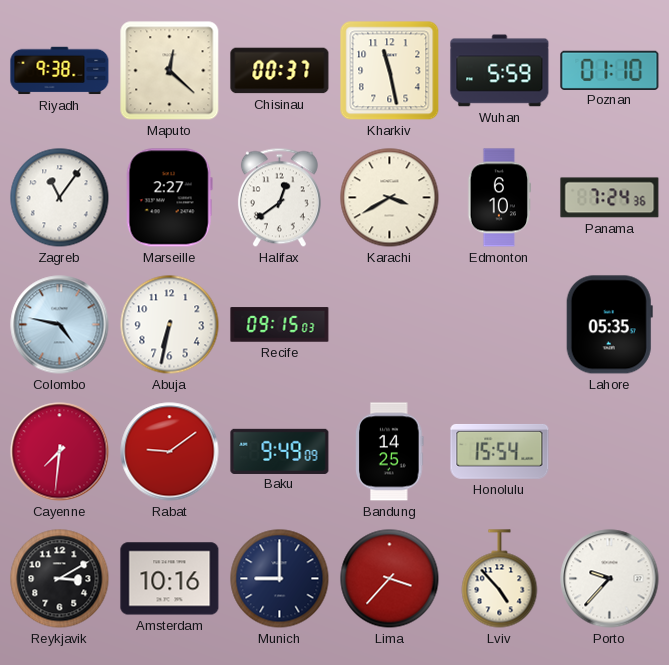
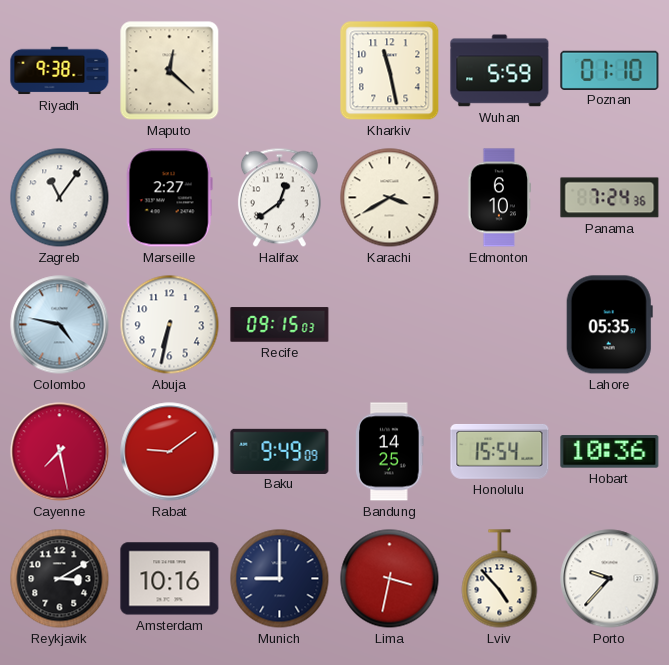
Chisinau: 00:37 -> none (280, 71)
Cayenne: 7:31 -> 7:28 (60, 452)
Hobart: none -> 10:36 (610, 452)
Lima: 3:37 -> 3:32 (390, 579)
